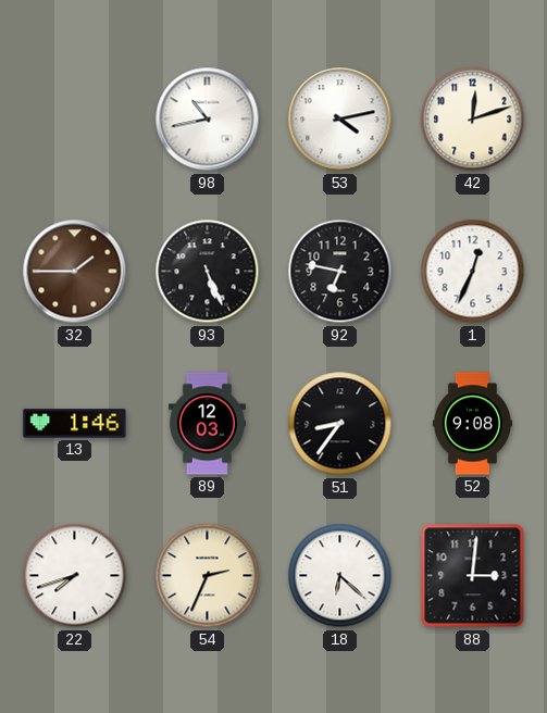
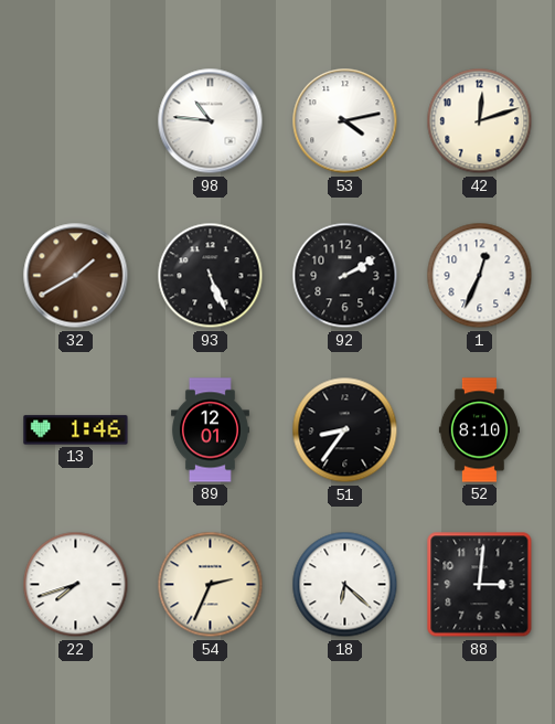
98: 10:43 -> 10:46 (211, 121)
32: 1:45 -> 1:40 (76, 276)
92: 6:47 -> 2:10 (345, 276)
89: 12:03 -> 12:01 (210, 430)
52: 9:08 -> 8:10 (479, 430)
